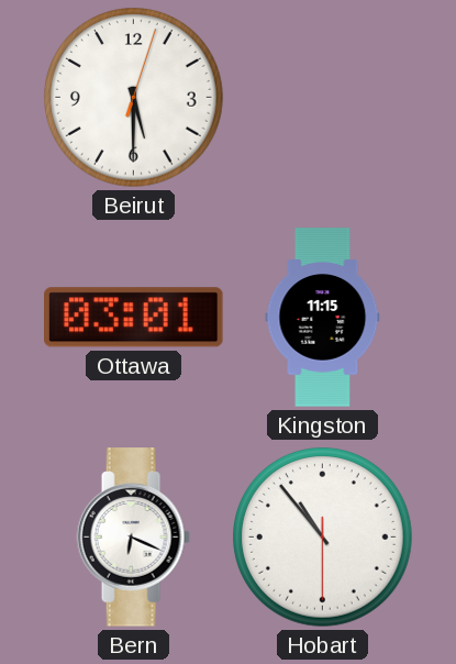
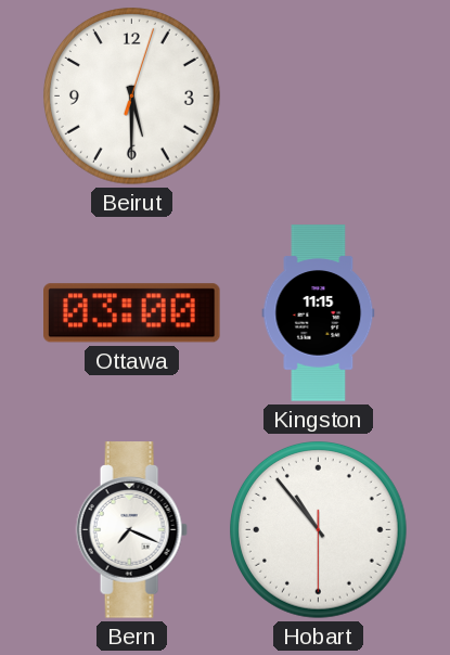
Ottawa: 03:01 -> 03:00 (132, 313)
Bern: 6:19 -> 7:19 (131, 530)
